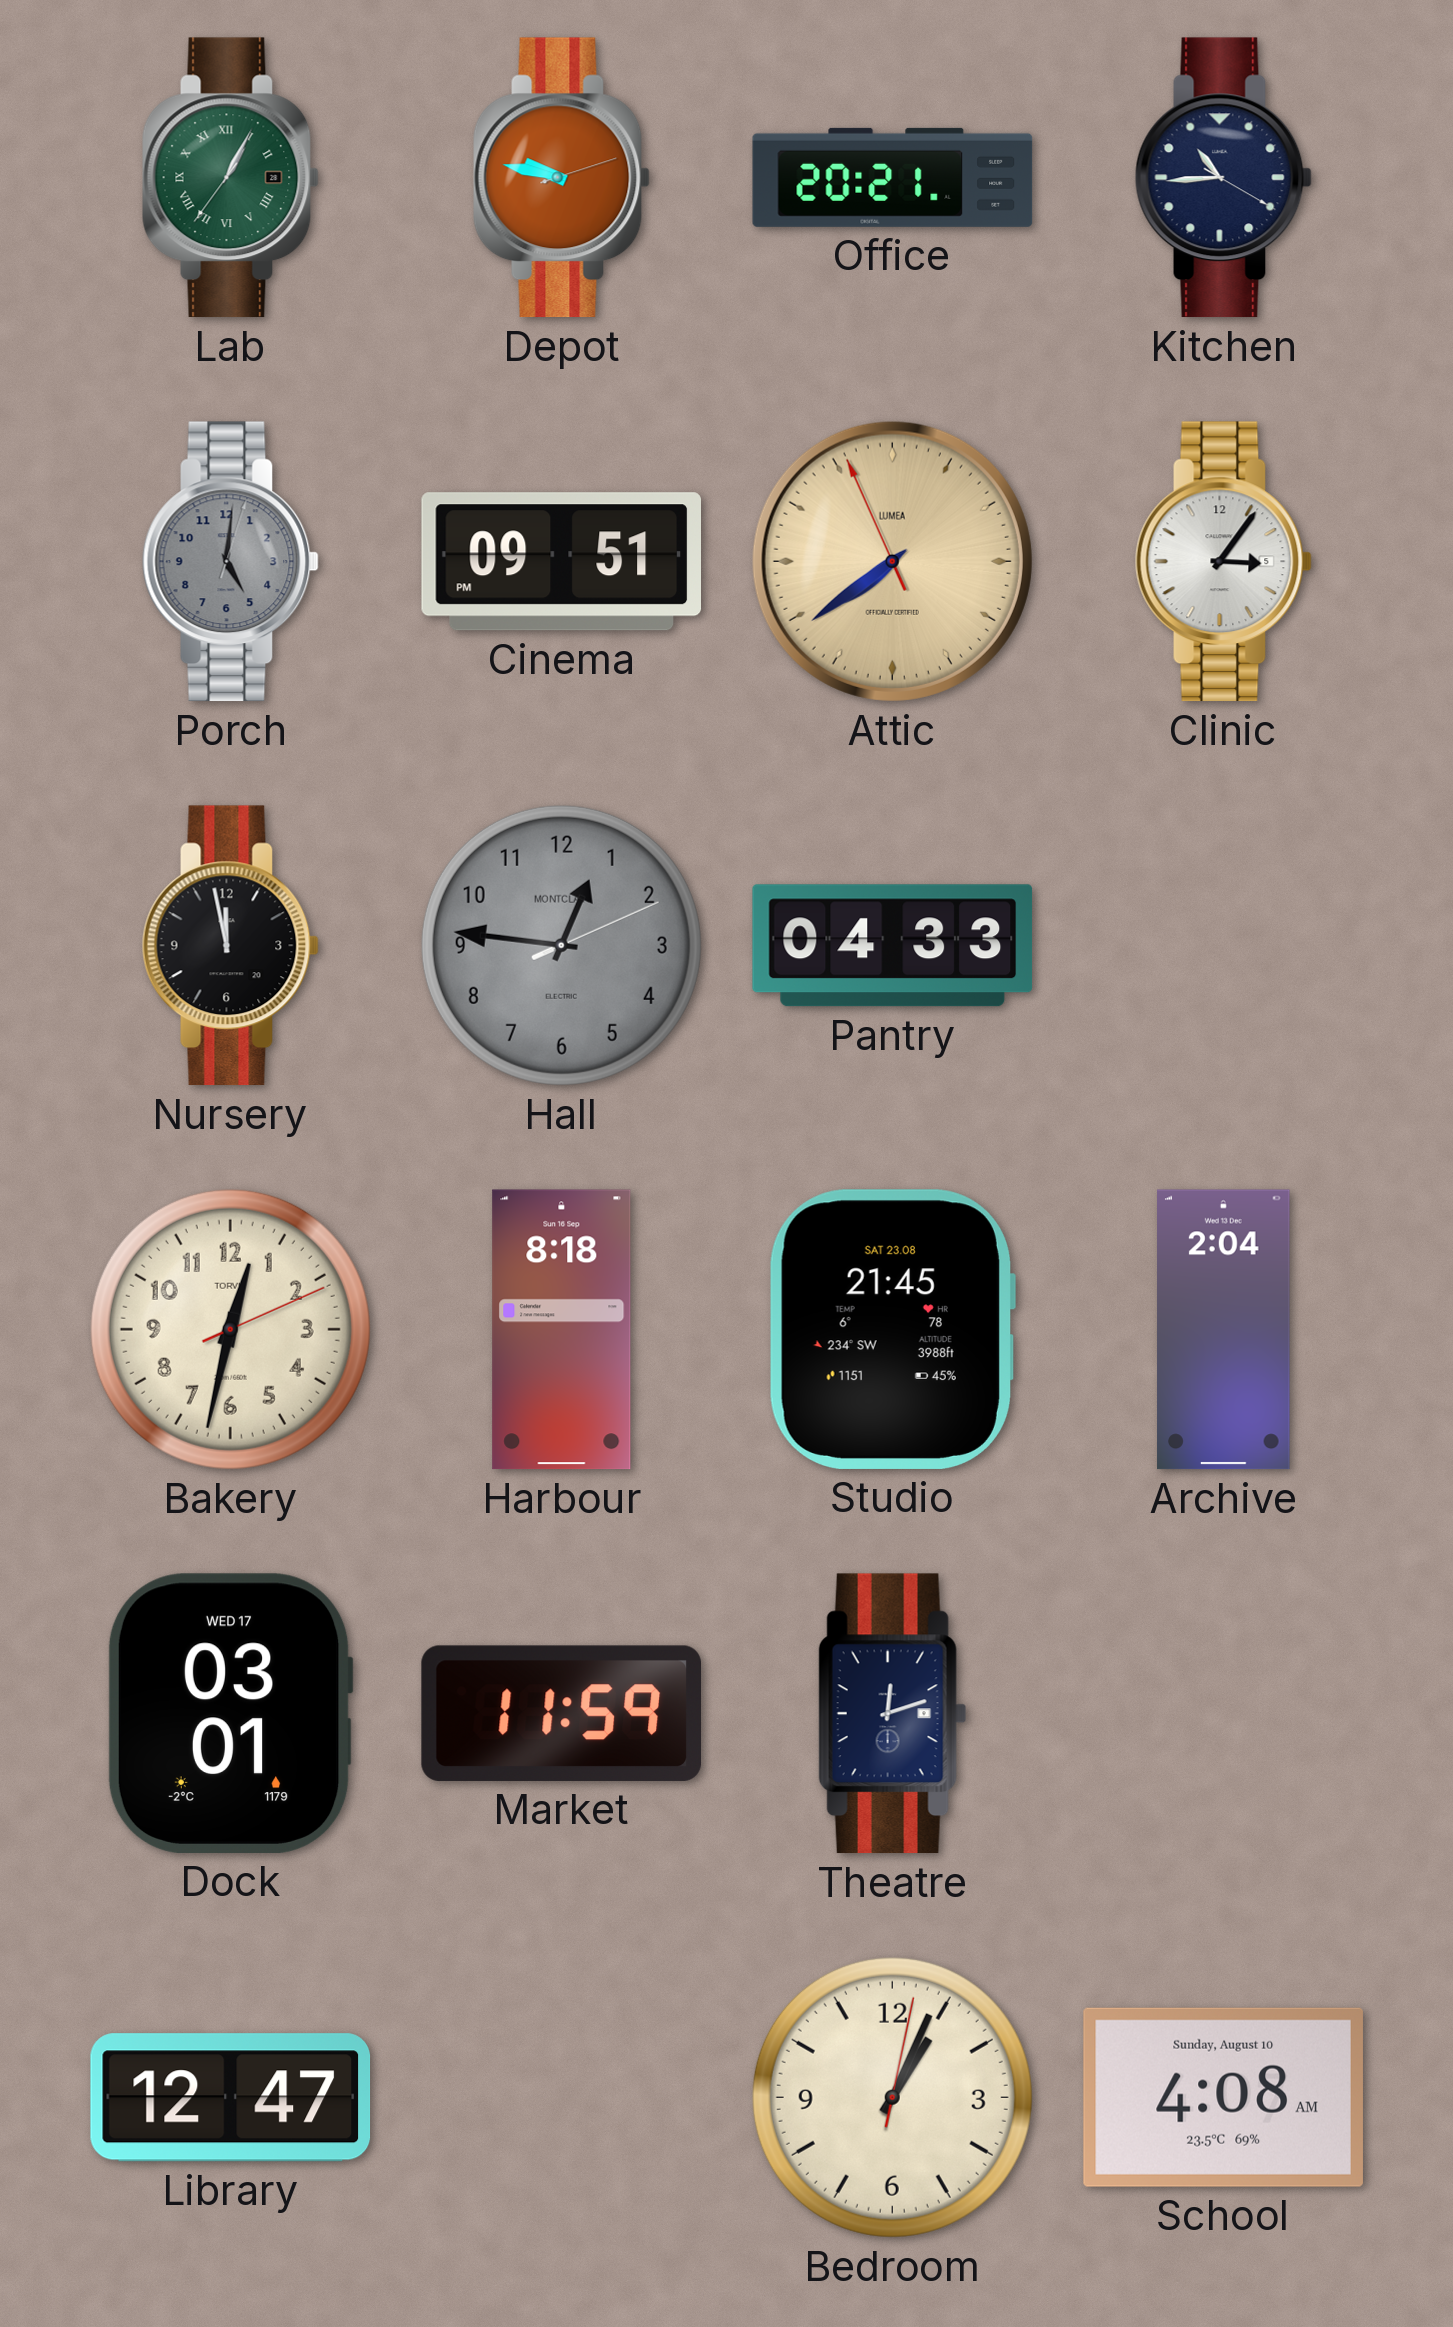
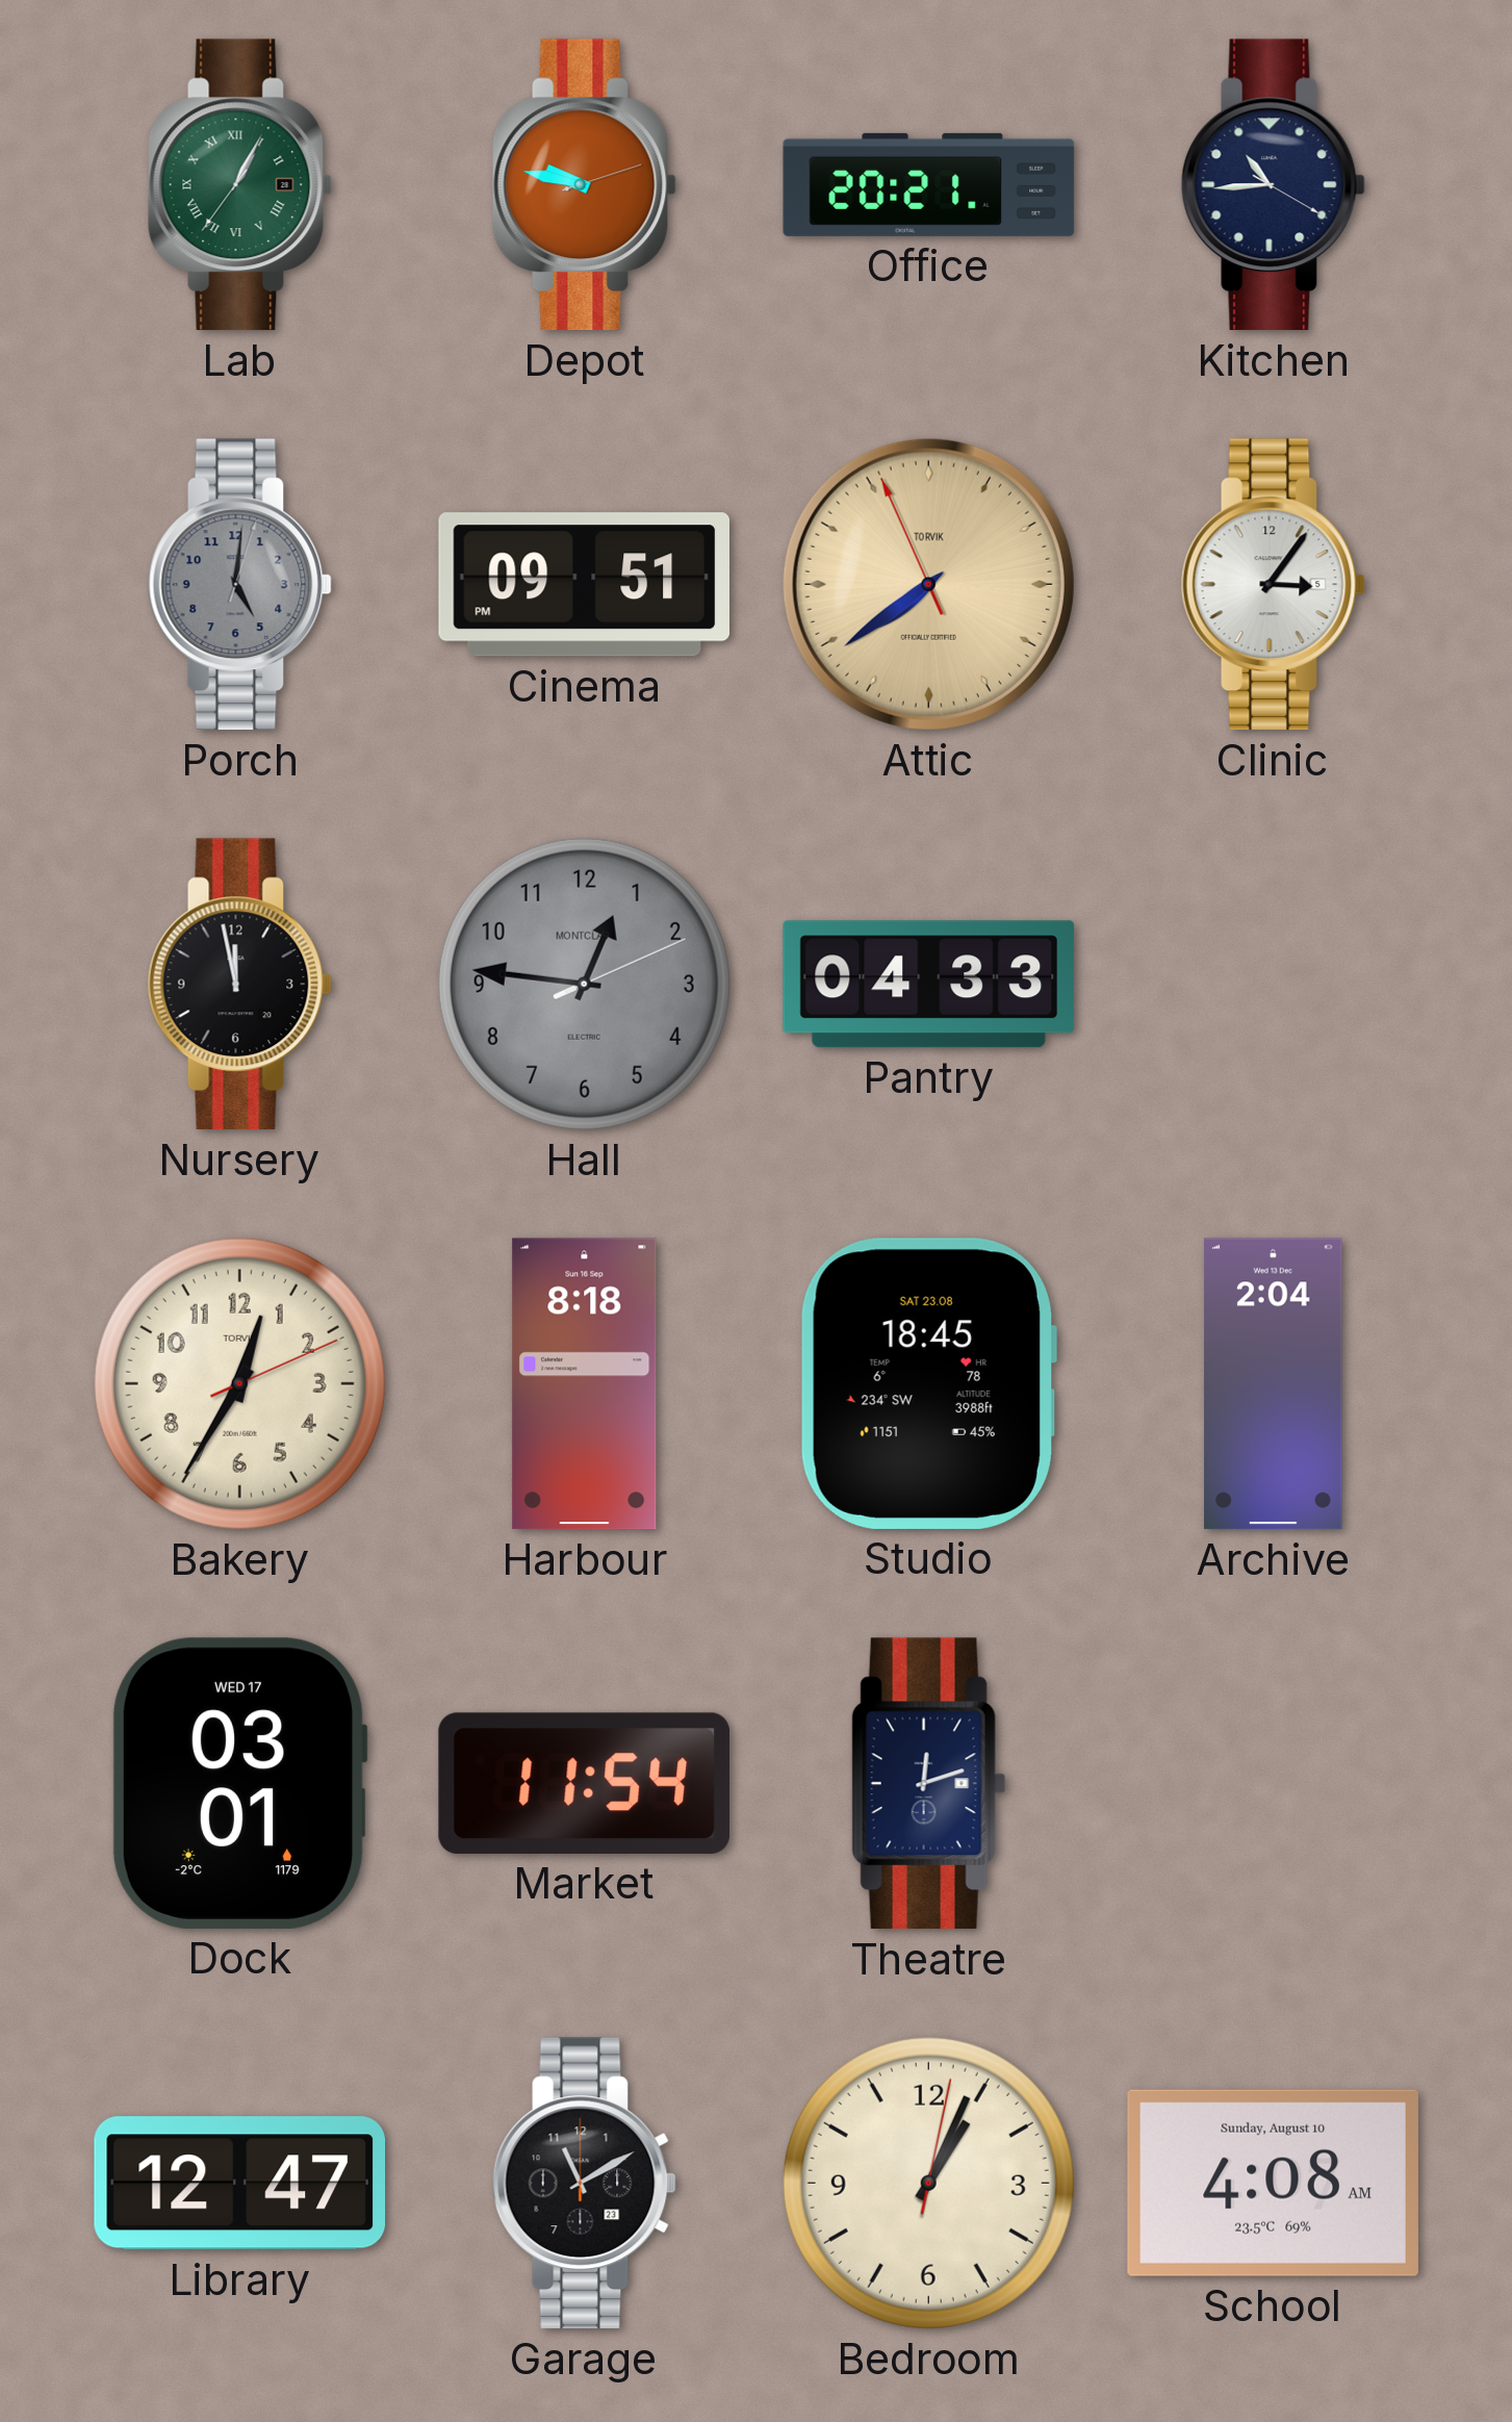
Attic brand: LUMEA -> TORVIK (928, 584)
Bakery: 12:32 -> 12:35 (239, 1383)
Studio: 21:45 -> 18:45 (928, 1383)
Market: 11:59 -> 11:54 (584, 1783)
Garage: none -> 11:10 (584, 2184)
